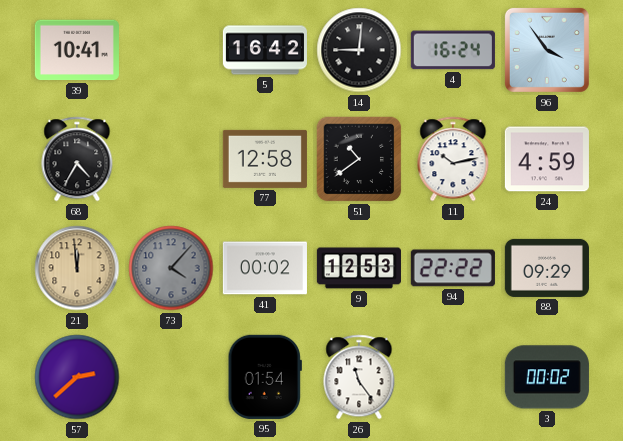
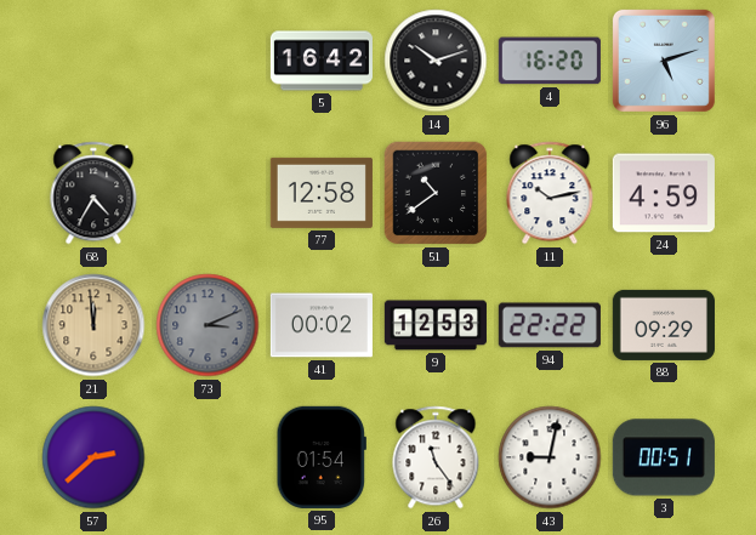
39: 10:41 -> none (77, 50)
14: 9:01 -> 10:12 (436, 61)
4: 16:24 -> 16:20 (550, 61)
96: 3:54 -> 5:12 (664, 61)
73: 4:07 -> 3:11 (208, 325)
43: none -> 9:02 (550, 457)
3: 00:02 -> 00:51 (664, 457)
